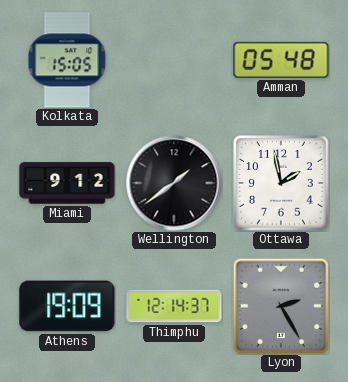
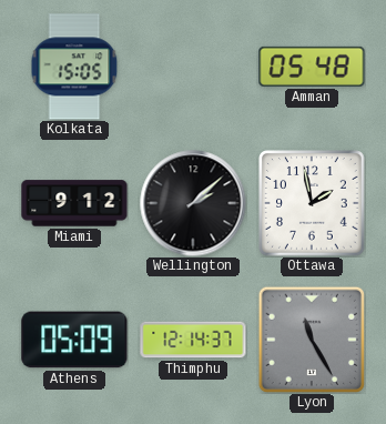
Wellington: 1:39 -> 2:08 (193, 203)
Athens: 19:09 -> 05:09 (74, 340)
Lyon: 2:25 -> 11:25 (311, 339)
